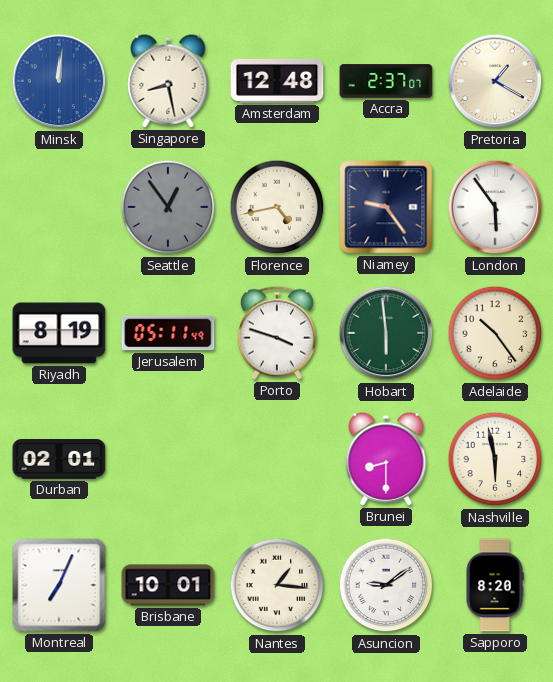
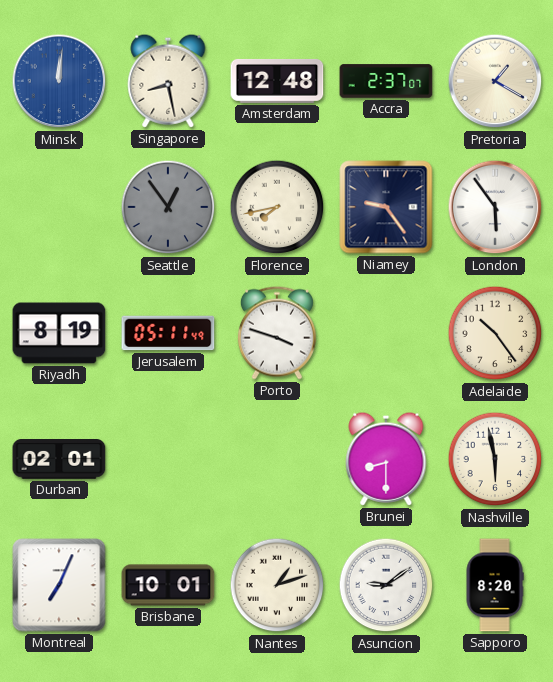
Florence: 4:43 -> 7:43 (277, 207)
Hobart: 5:59 -> none (386, 333)
Nantes: 1:16 -> 1:12 (277, 585)
